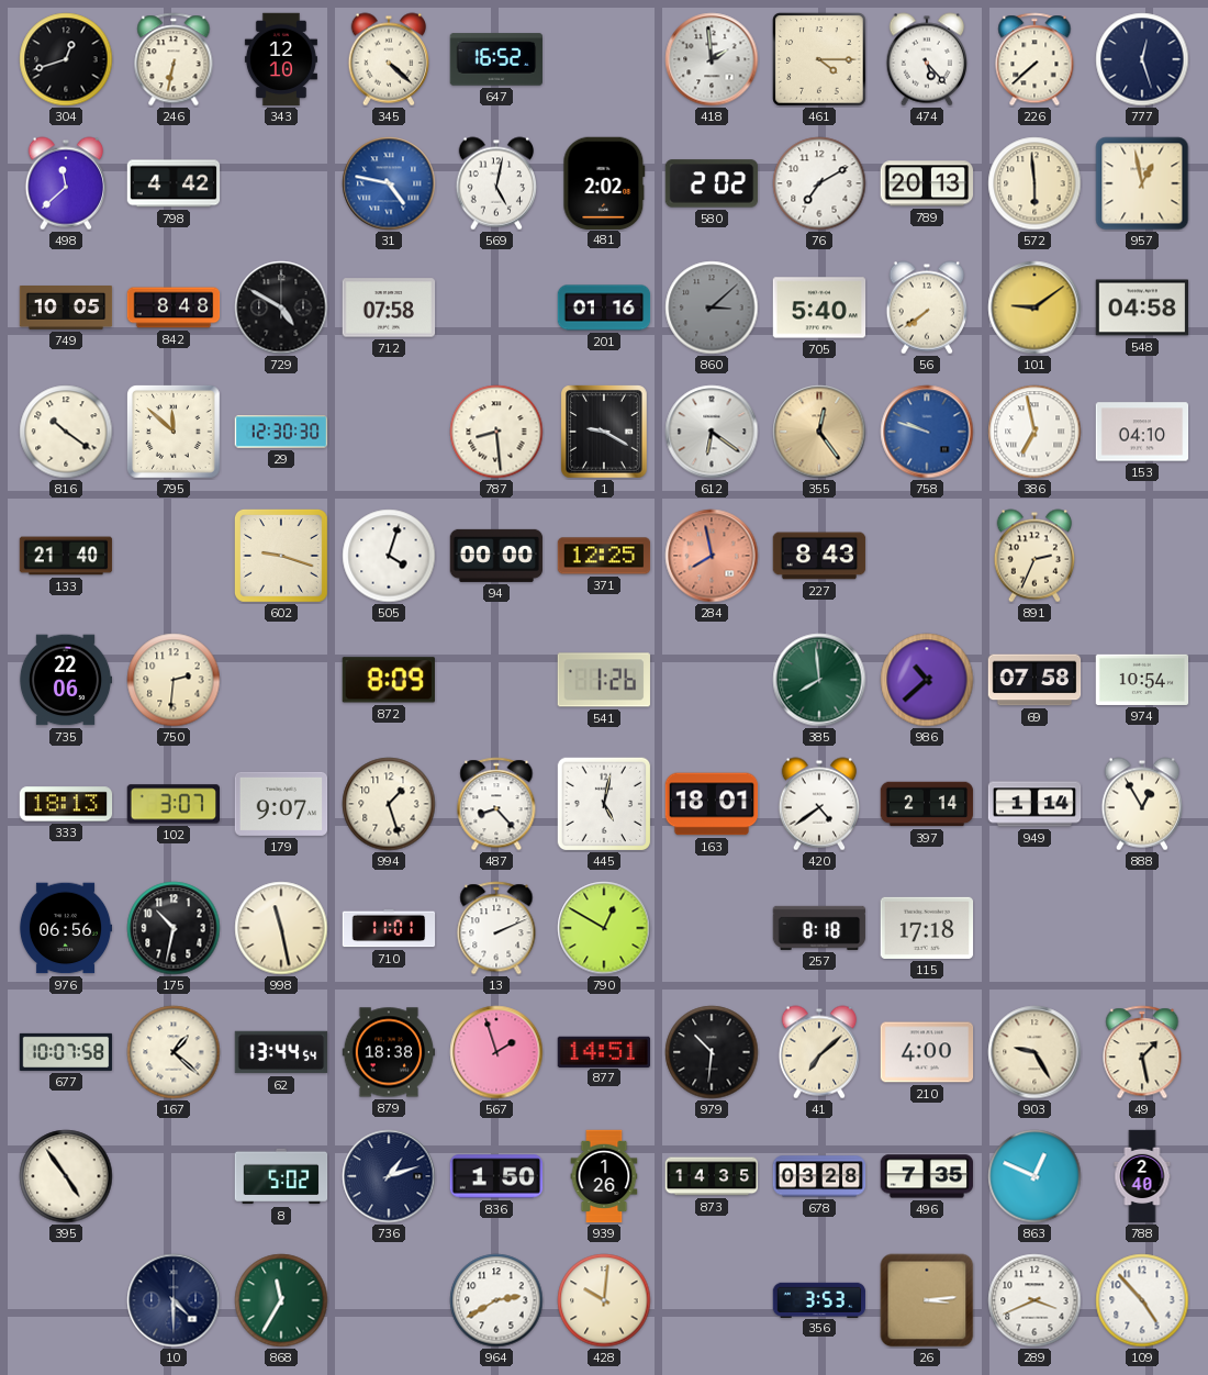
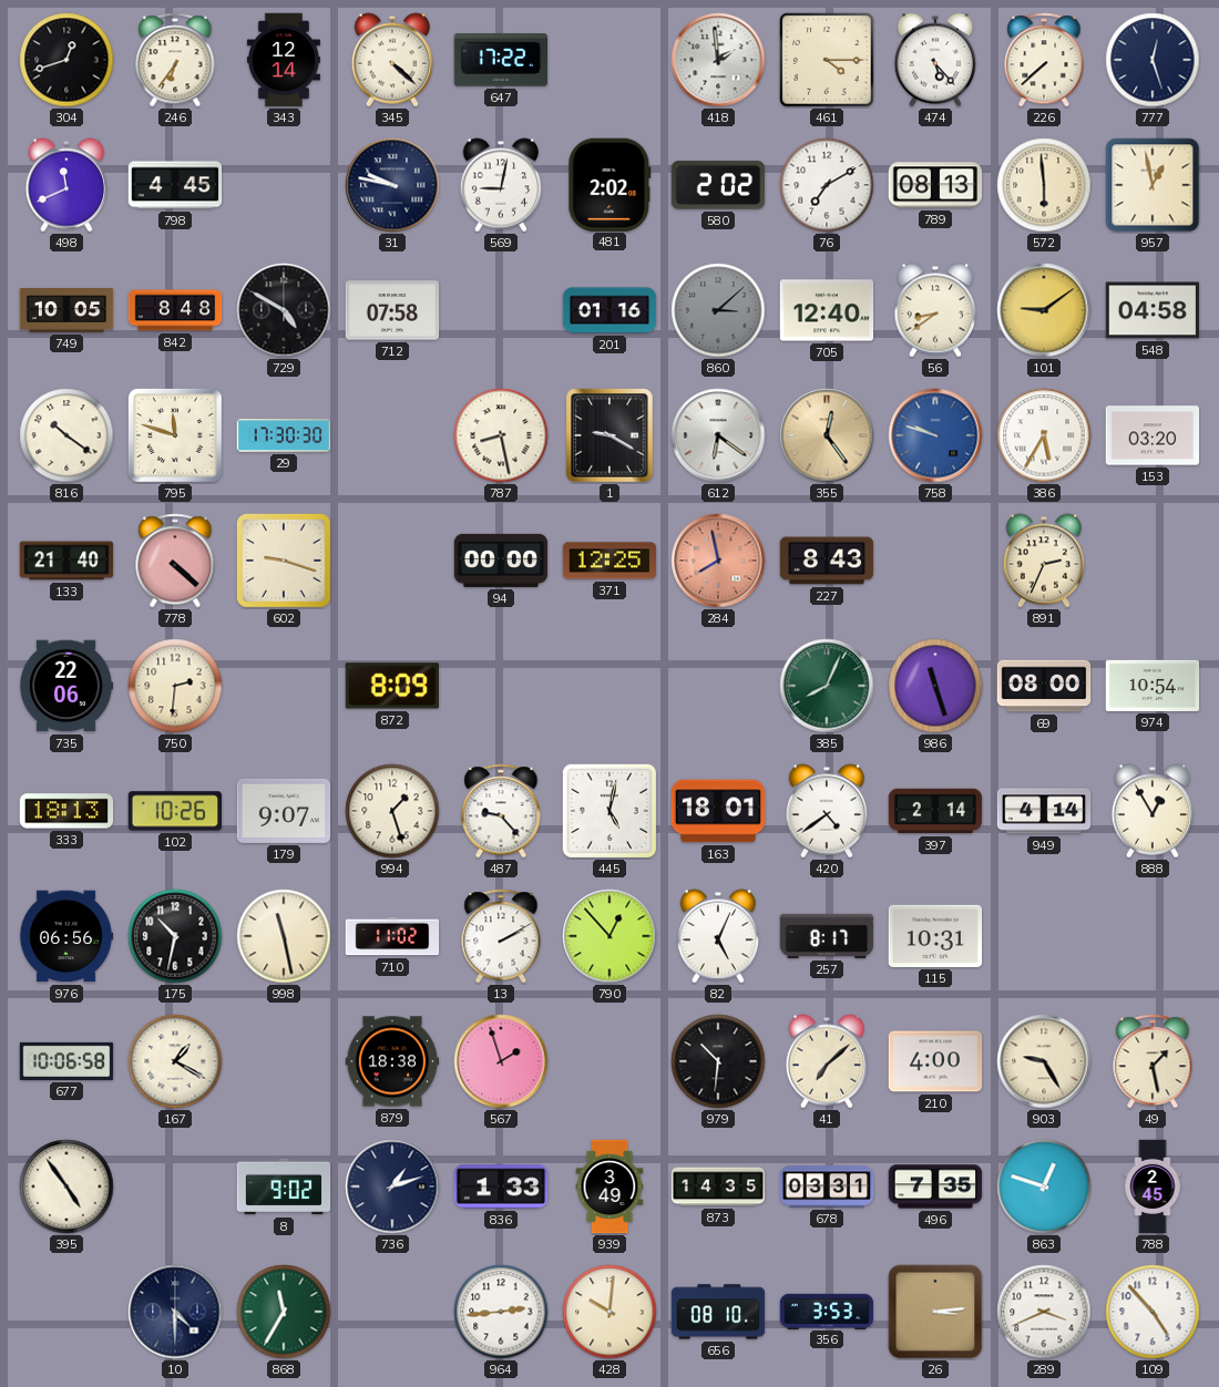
246: 6:32 -> 6:36 (175, 60)
343: 12:10 -> 12:14 (284, 60)
647: 16:52 -> 17:22 (501, 60)
498: 11:38 -> 11:41 (65, 185)
798: 4:42 -> 4:45 (175, 185)
31: 4:47 -> 9:47 (392, 185)
31 dial: blue -> navy (392, 185)
569: 5:02 -> 9:02 (500, 185)
789: 20:13 -> 08:13 (935, 185)
705: 5:40 -> 12:40 (827, 310)
56: 7:39 -> 8:39 (934, 310)
795: 11:52 -> 11:48 (176, 436)
29: 12:30 -> 17:30 (284, 435)
787: 8:29 -> 8:28 (501, 435)
386: 6:58 -> 5:35 (1044, 435)
153: 04:10 -> 03:20 (1153, 435)
778: none -> 4:22 (175, 561)
505: 4:03 -> none (389, 556)
541: 1:26 -> none (604, 680)
385: 7:59 -> 8:04 (827, 686)
986: 10:38 -> 11:27 (935, 686)
69: 07:58 -> 08:00 (1044, 686)
102: 3:07 -> 10:26 (175, 811)
487: 8:23 -> 9:23 (501, 811)
949: 1:14 -> 4:14 (1044, 811)
710: 11:01 -> 11:02 (392, 936)
13: 2:11 -> 2:10 (501, 936)
790: 12:50 -> 12:53 (609, 936)
82: none -> 5:04 (717, 936)
257: 8:18 -> 8:17 (827, 936)
115: 17:18 -> 10:31 (935, 936)
677: 10:07 -> 10:06 (66, 1061)
167: 1:22 -> 1:20 (175, 1061)
62: 13:44 -> none (281, 1052)
877: 14:51 -> none (603, 1051)
8: 5:02 -> 9:02 (284, 1186)
836: 1:50 -> 1:33 (501, 1186)
939: 1:26 -> 3:49 (609, 1186)
678: 03:28 -> 03:31 (827, 1186)
863: 12:49 -> 12:48 (1044, 1186)
788: 2:40 -> 2:45 (1153, 1186)
964: 2:40 -> 2:44 (501, 1312)
656: none -> 08:10 (718, 1312)
